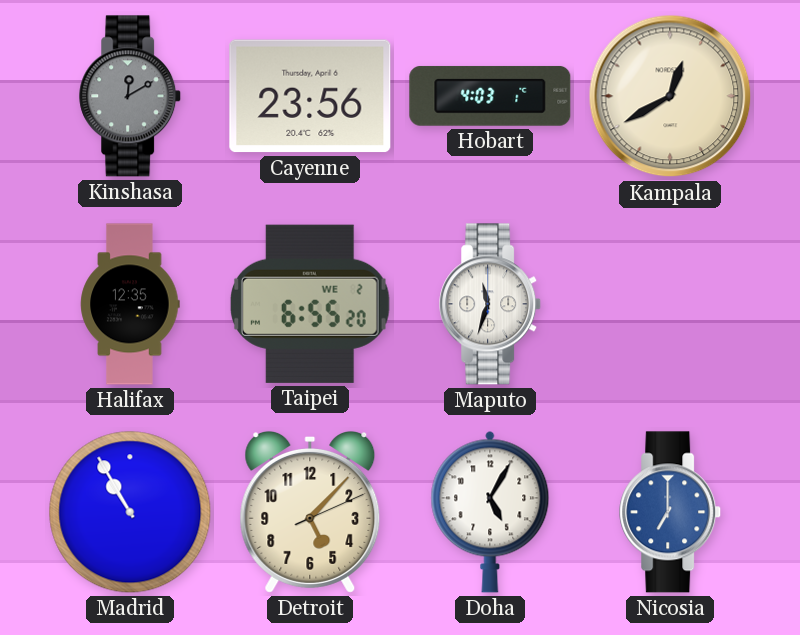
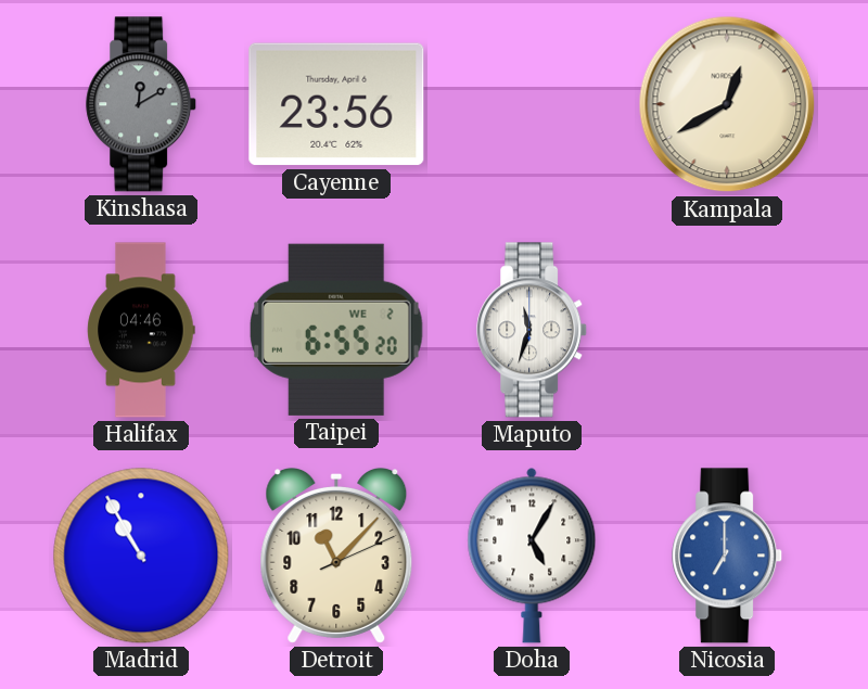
Hobart: 4:03 -> none (490, 96)
Halifax: 12:35 -> 04:46 (141, 330)
Detroit: 5:07 -> 11:07 (336, 556)
